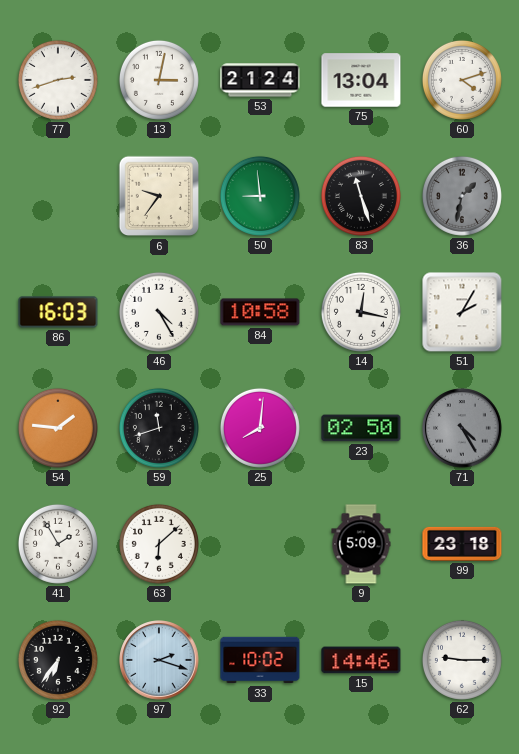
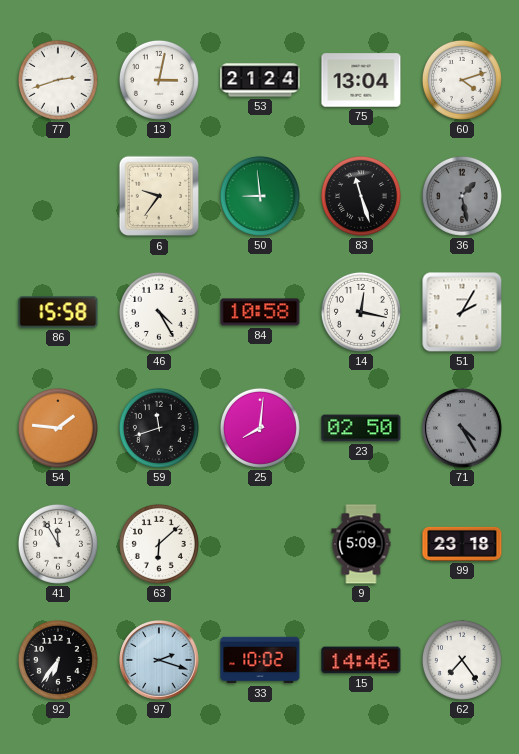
36: 1:32 -> 1:28 (462, 196)
86: 16:03 -> 15:58 (58, 312)
41: 1:55 -> 11:55 (58, 544)
62: 9:15 -> 7:24 (462, 660)
